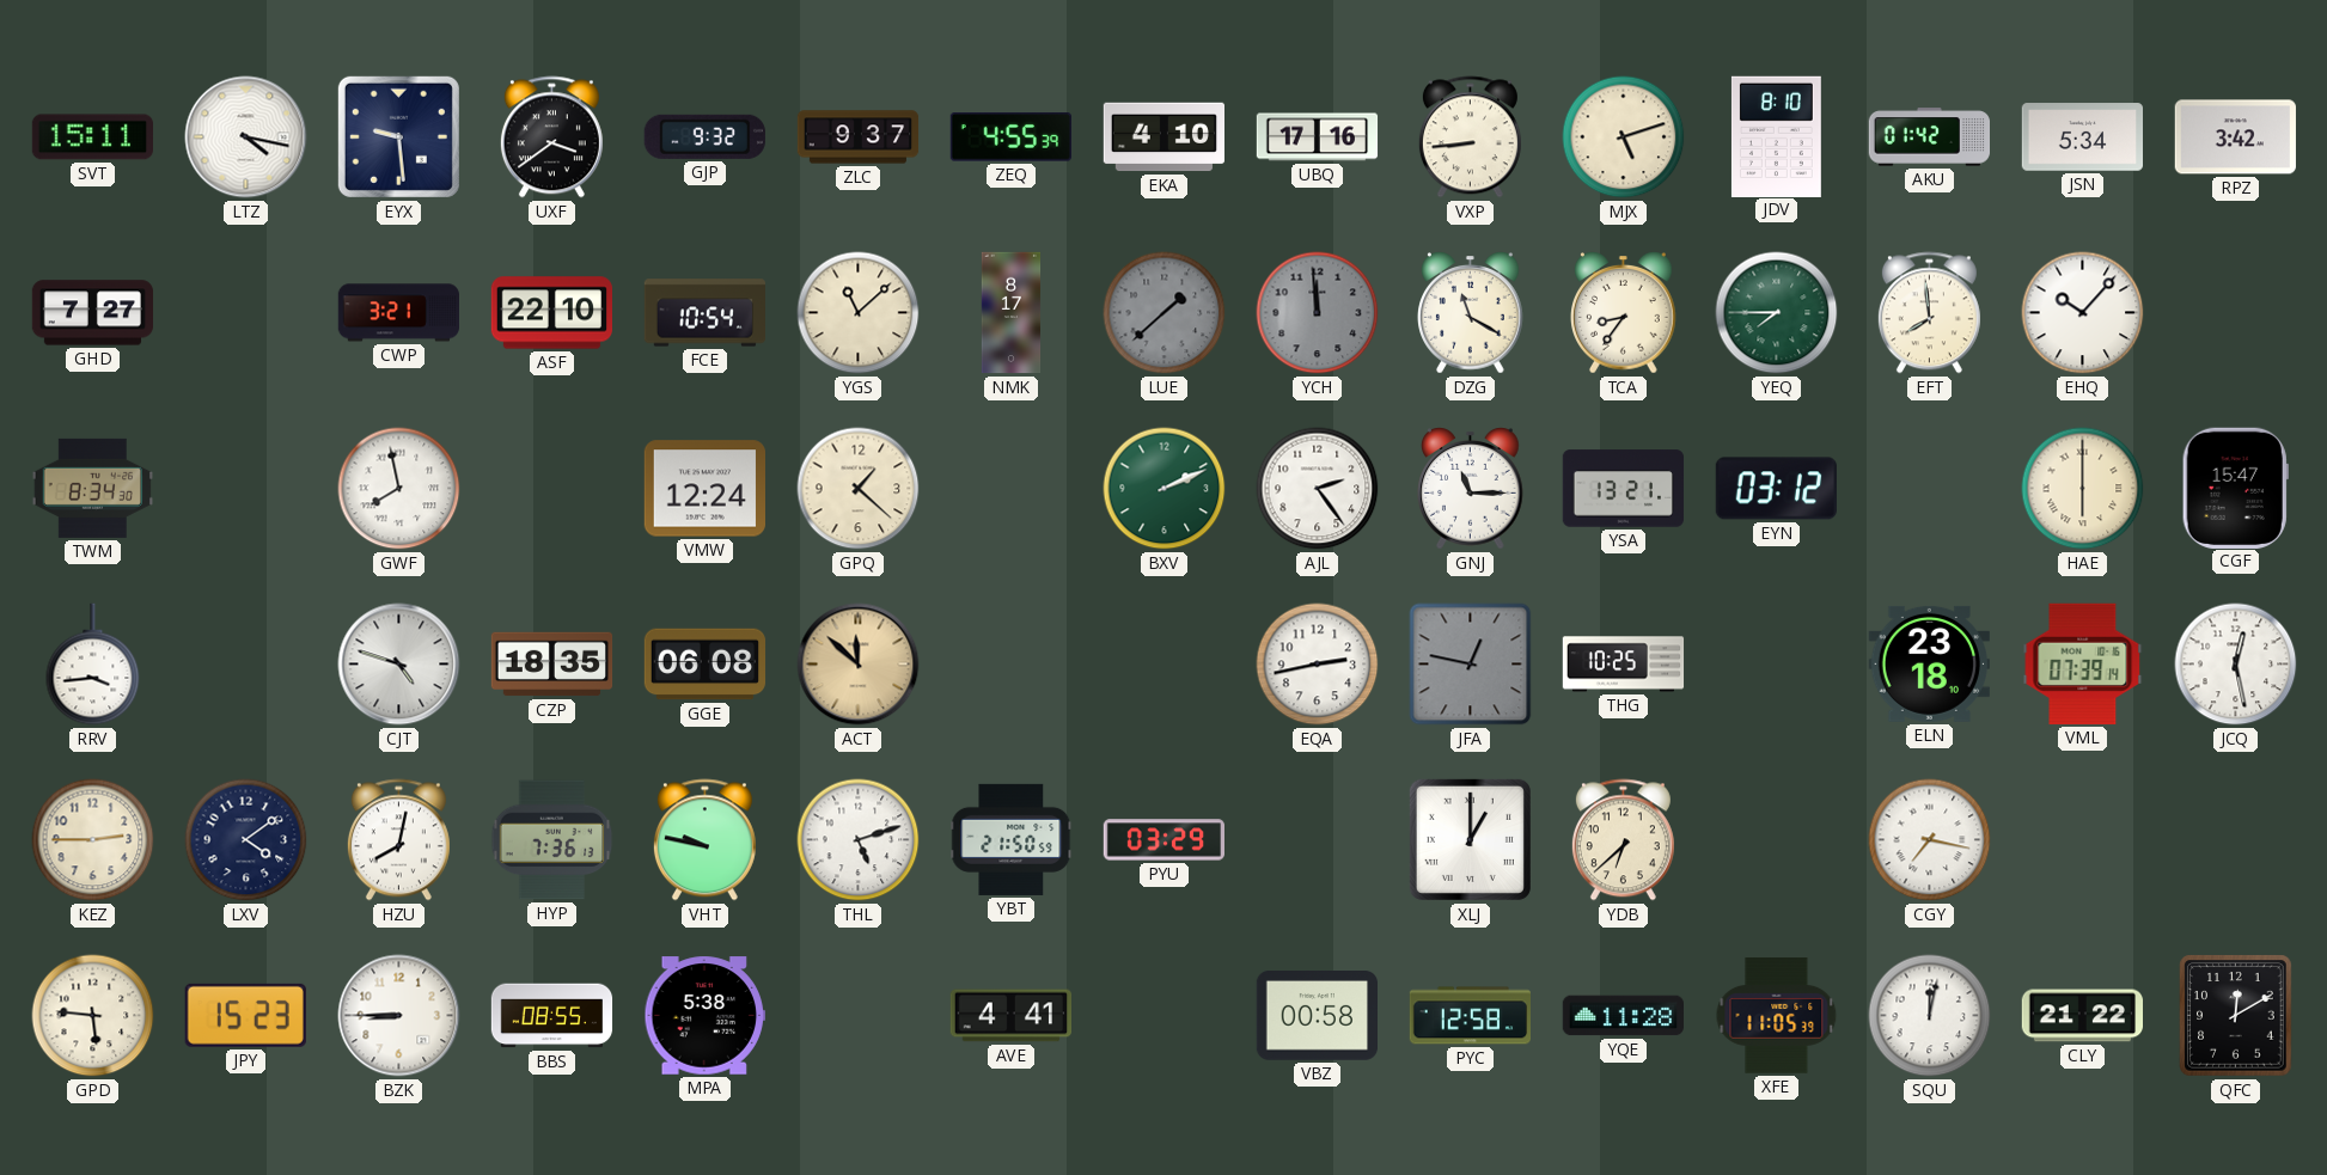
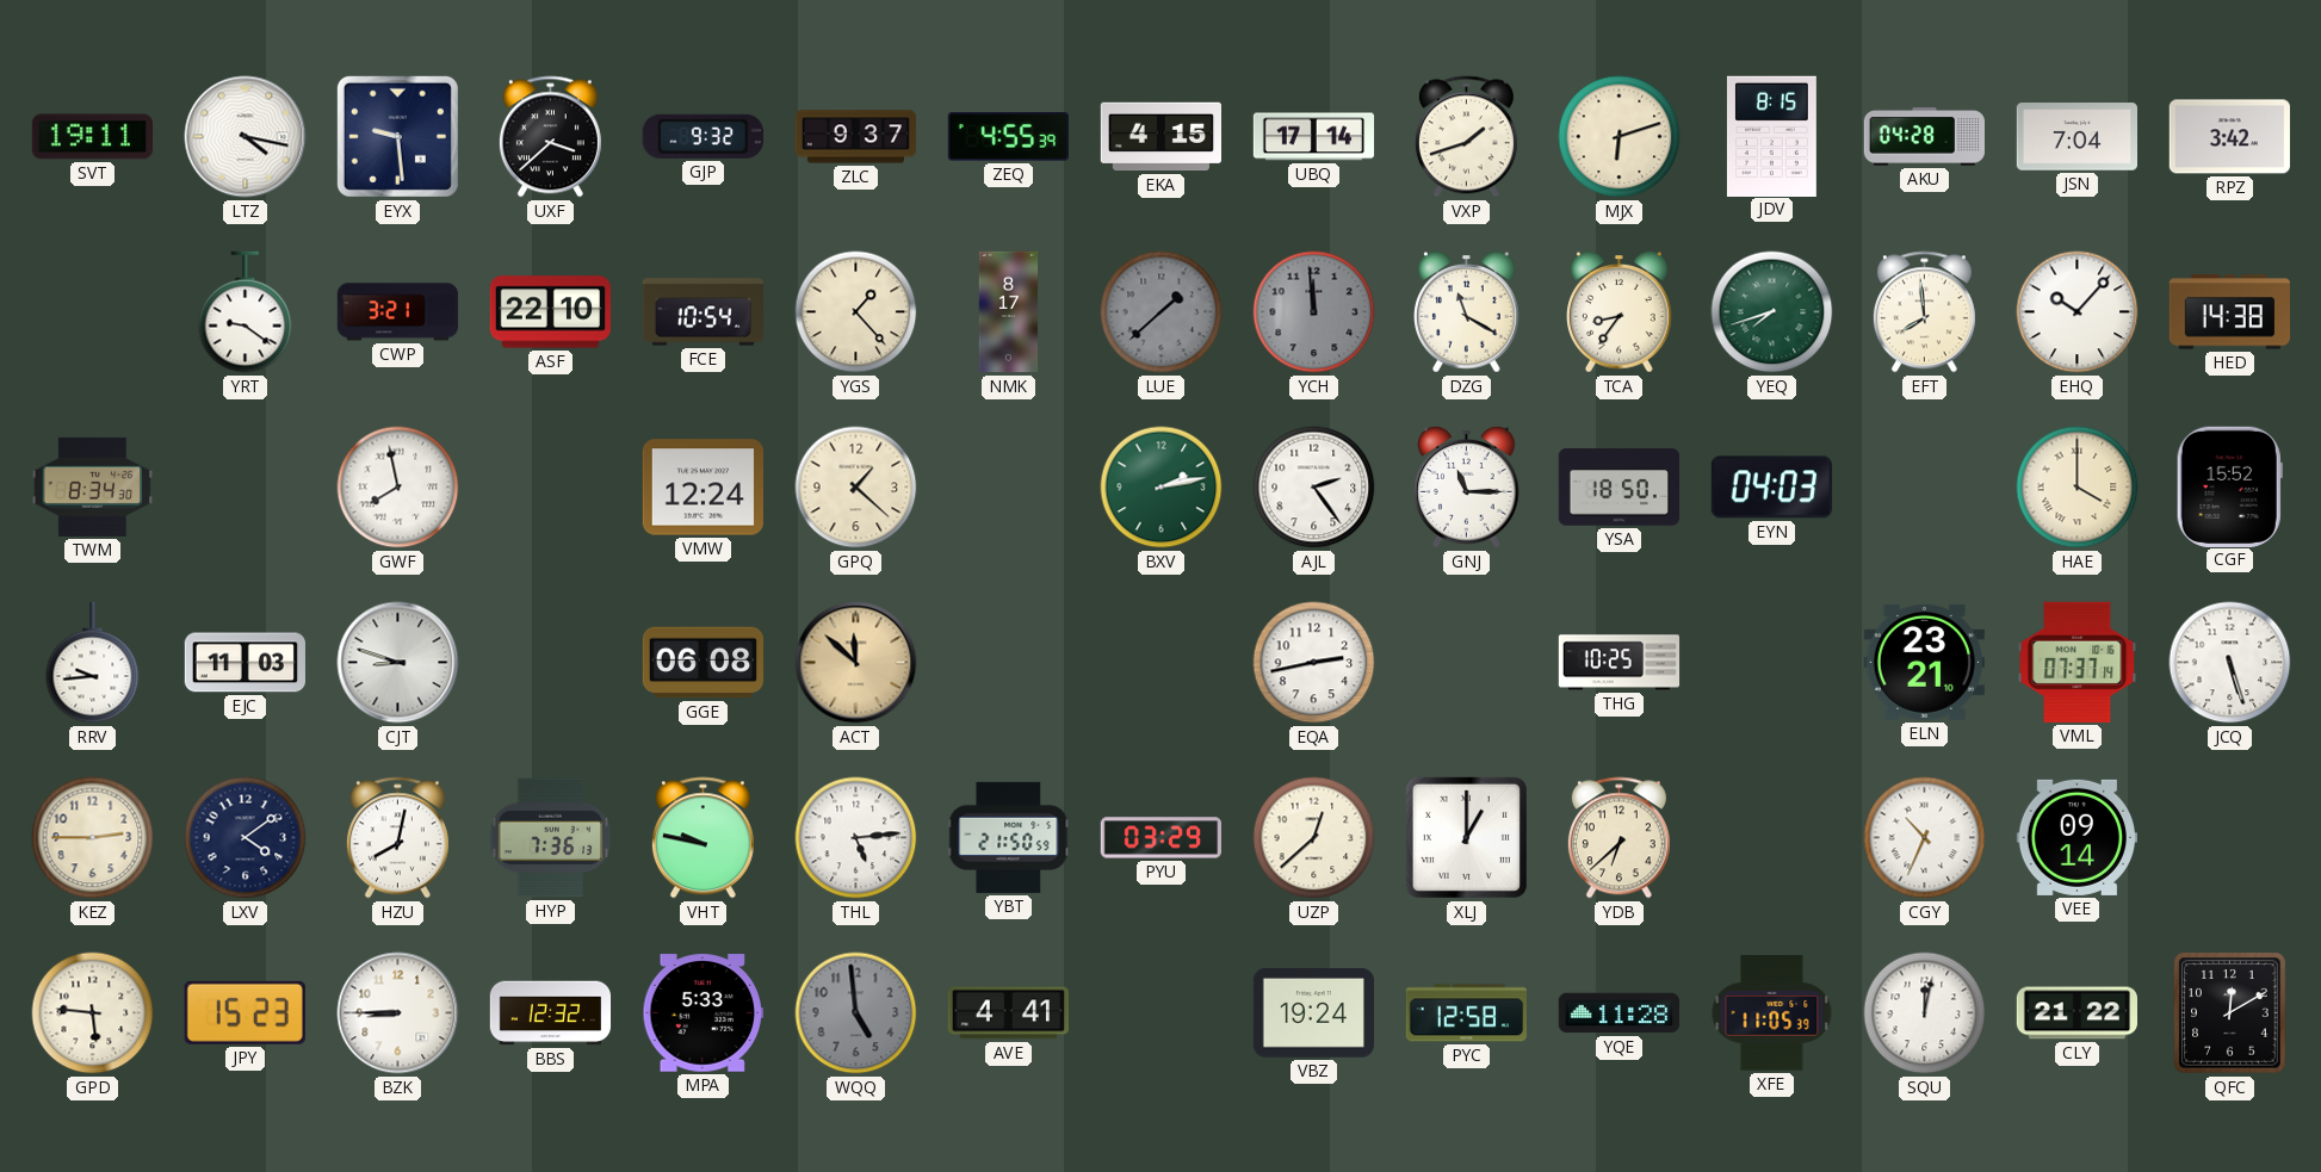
SVT: 15:11 -> 19:11 (92, 137)
UXF: 3:39 -> 3:38 (550, 137)
EKA: 4:10 -> 4:15 (1160, 137)
UBQ: 17:16 -> 17:14 (1314, 137)
VXP: 8:44 -> 1:42 (1466, 137)
MJX: 5:12 -> 6:12 (1620, 137)
JDV: 8:10 -> 8:15 (1771, 136)
AKU: 01:42 -> 04:28 (1924, 137)
JSN: 5:34 -> 7:04 (2076, 137)
GHD: 7:27 -> none (92, 313)
YRT: none -> 9:21 (246, 312)
YGS: 11:08 -> 1:23 (856, 312)
YEQ: 7:45 -> 7:42 (1772, 312)
HED: none -> 14:38 (2229, 312)
BXV: 2:11 -> 2:13 (1162, 488)
YSA: 13:21 -> 18:50 (1618, 488)
EYN: 03:12 -> 04:03 (1771, 488)
HAE: 6:00 -> 4:00 (2078, 488)
CGF: 15:47 -> 15:52 (2229, 486)
RRV: 3:44 -> 9:44 (93, 663)
EJC: none -> 11:03 (245, 663)
CJT: 4:48 -> 8:48 (398, 663)
CZP: 18:35 -> none (552, 665)
JFA: 12:47 -> none (1471, 665)
ELN: 23:18 -> 23:21 (1924, 662)
VML: 07:39 -> 07:37 (2078, 662)
JCQ: 12:28 -> 5:27 (2230, 663)
THL: 5:12 -> 5:14 (856, 838)
UZP: none -> 12:38 (1314, 838)
CGY: 7:17 -> 10:34 (1925, 838)
VEE: none -> 09:14 (2076, 837)
BBS: 08:55 -> 12:32 (551, 1013)
MPA: 5:38 -> 5:33 (703, 1013)
WQQ: none -> 4:59 (856, 1013)
VBZ: 00:58 -> 19:24 (1313, 1013)
